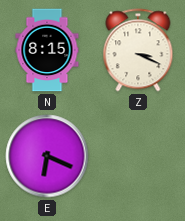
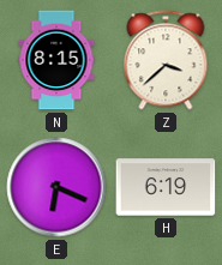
Z: 3:19 -> 3:38 (166, 60)
H: none -> 6:19 (166, 187)
